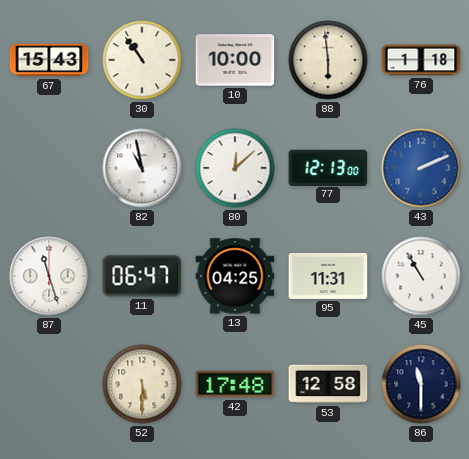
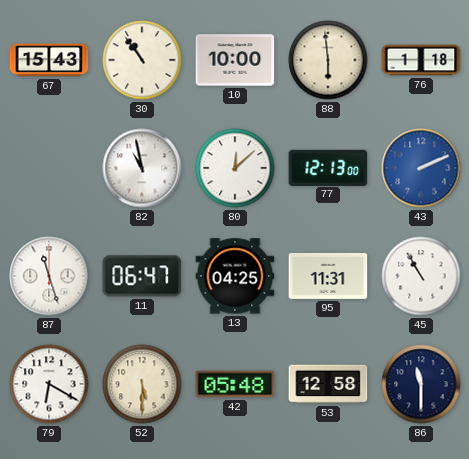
79: none -> 6:20 (49, 384)
42: 17:48 -> 05:48 (235, 384)
